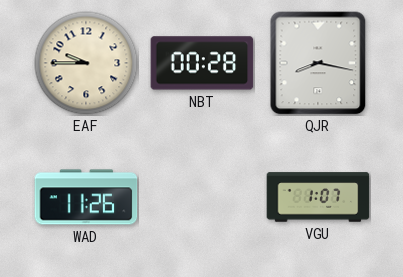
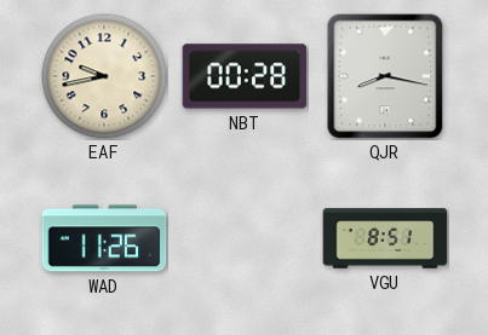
EAF: 9:45 -> 9:43 (104, 76)
VGU: 1:07 -> 8:51 (385, 238)
